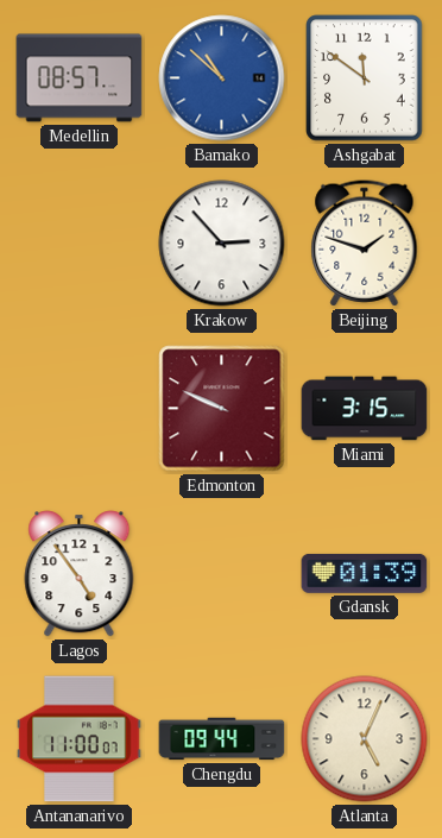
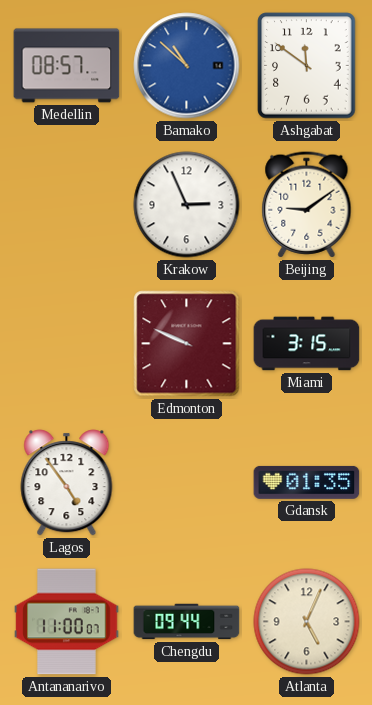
Krakow: 2:53 -> 2:56 (187, 205)
Beijing: 1:48 -> 9:09 (307, 205)
Gdansk: 01:39 -> 01:35 (307, 482)
